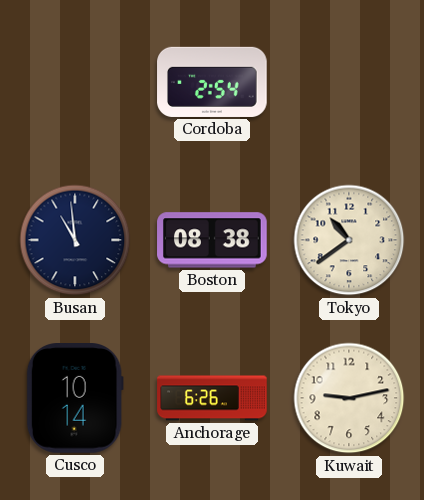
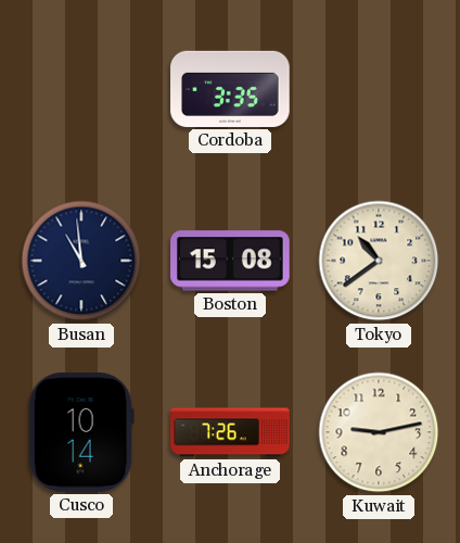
Cordoba: 2:54 -> 3:35 (230, 89)
Boston: 08:38 -> 15:08 (230, 261)
Anchorage: 6:26 -> 7:26 (230, 432)
